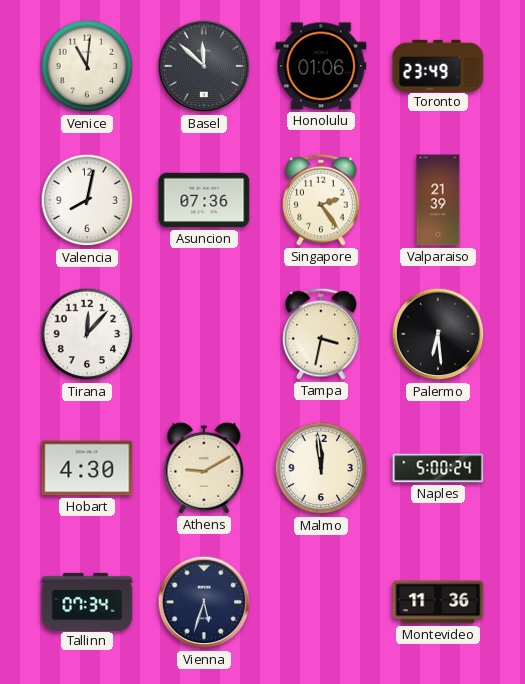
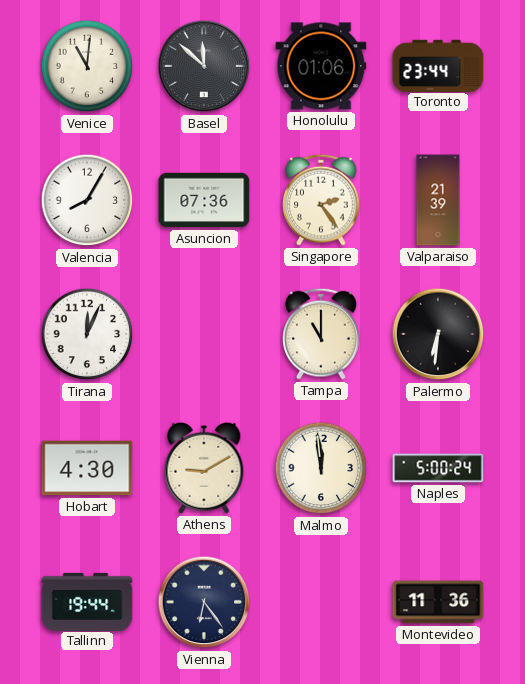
Toronto: 23:49 -> 23:44 (438, 65)
Valencia: 8:02 -> 8:05 (87, 200)
Tirana: 12:07 -> 12:04 (87, 334)
Tampa: 3:32 -> 11:00 (321, 334)
Palermo: 6:29 -> 6:31 (438, 334)
Tallinn: 07:34 -> 19:44 (87, 601)
Vienna: 5:33 -> 6:24 (204, 602)
